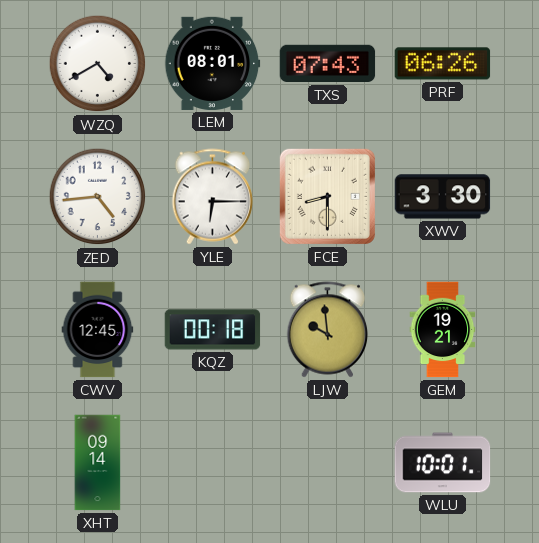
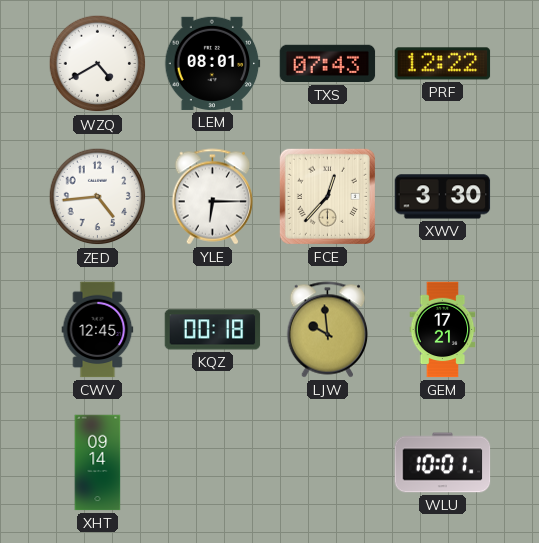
PRF: 06:26 -> 12:22 (443, 64)
FCE: 8:30 -> 12:37 (327, 196)
GEM: 19:21 -> 17:21 (443, 330)
